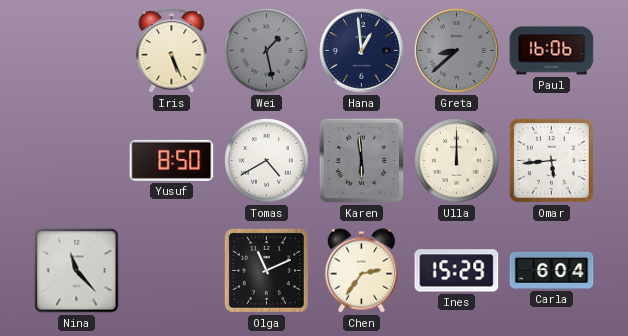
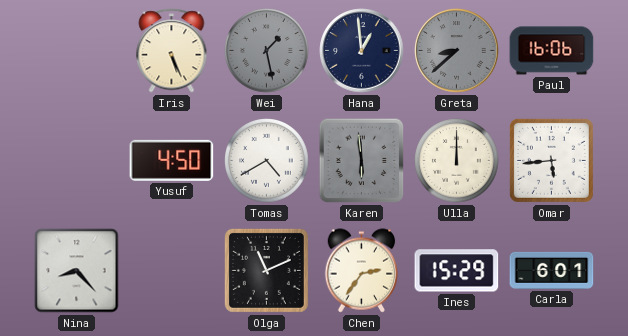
Yusuf: 8:50 -> 4:50 (172, 160)
Nina: 11:23 -> 8:23 (77, 271)
Carla: 6:04 -> 6:01 (552, 270)
